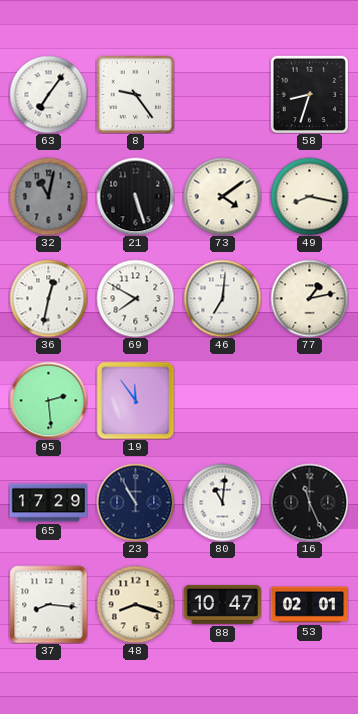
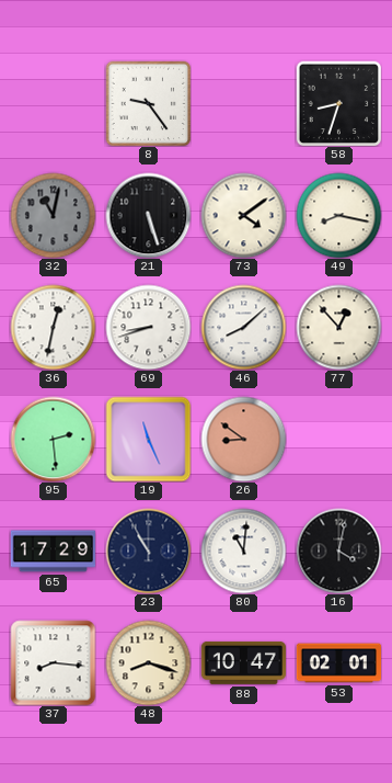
63: 7:06 -> none (48, 94)
69: 7:50 -> 8:42 (148, 327)
46: 7:01 -> 8:08 (243, 327)
77: 1:13 -> 12:53 (338, 327)
19: 11:54 -> 11:26 (148, 439)
26: none -> 8:51 (243, 439)
16: 11:26 -> 4:02 (338, 551)
